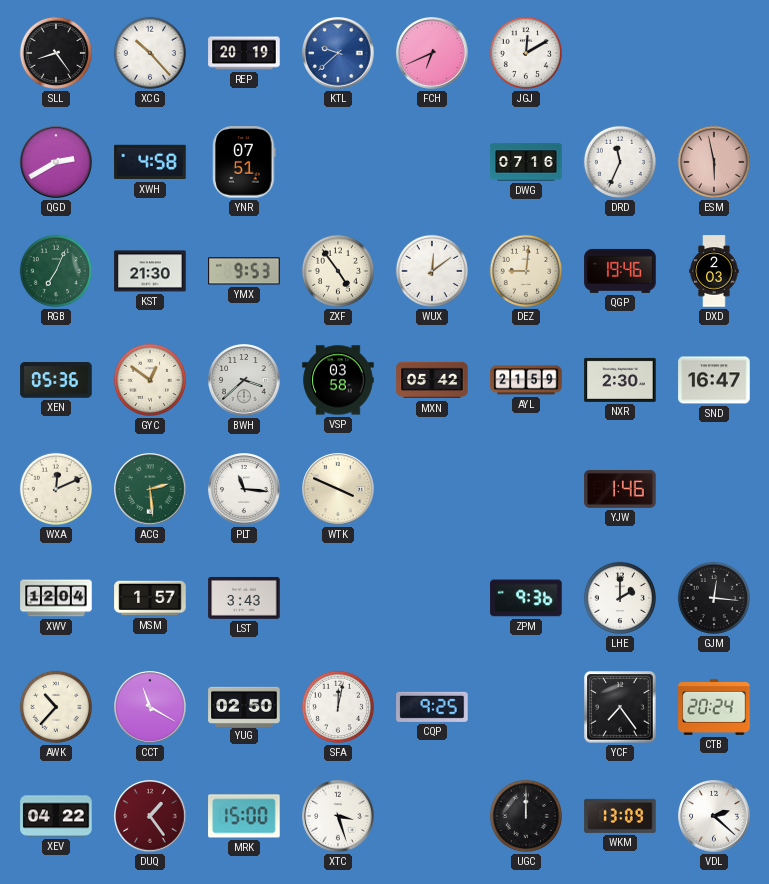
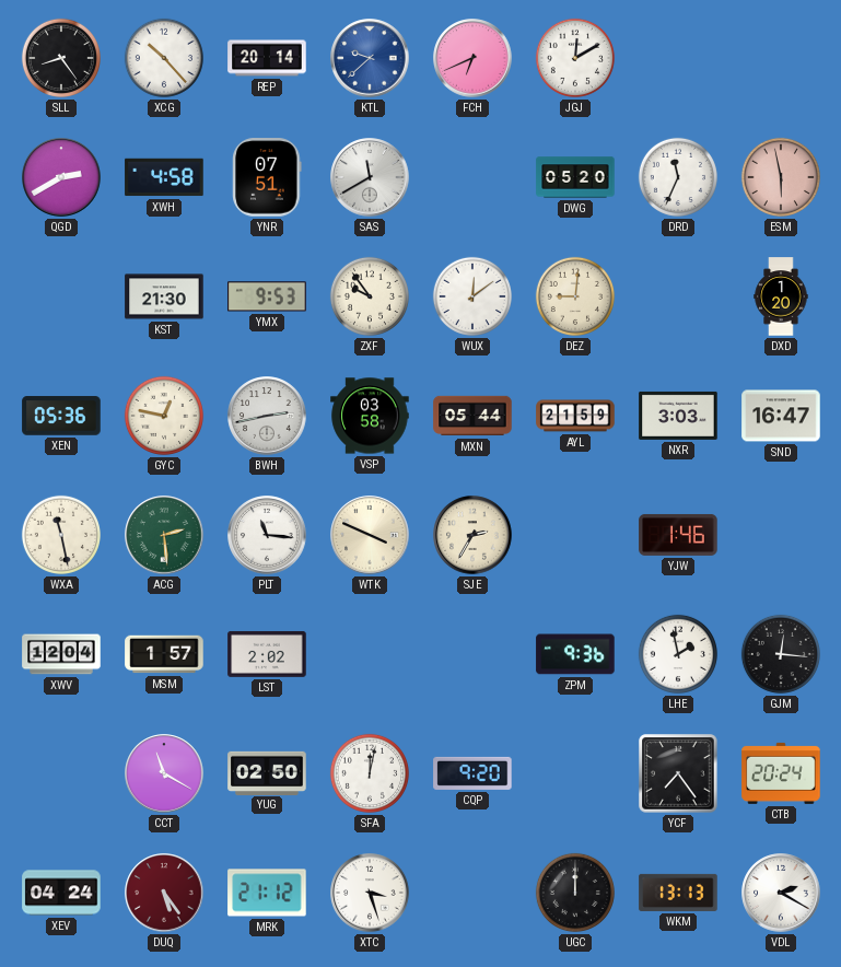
REP: 20:19 -> 20:14 (267, 58)
SAS: none -> 11:40 (370, 177)
DWG: 07:16 -> 05:20 (575, 177)
RGB: 7:04 -> none (56, 271)
ZXF: 4:54 -> 9:54 (370, 296)
QGP: 19:46 -> none (620, 271)
DXD: 2:03 -> 1:20 (781, 296)
GYC: 12:51 -> 12:47 (164, 416)
BWH: 3:38 -> 2:43 (267, 416)
MXN: 05:42 -> 05:44 (472, 416)
NXR: 2:30 -> 3:03 (678, 416)
WXA: 12:11 -> 11:28 (61, 535)
SJE: none -> 2:35 (472, 535)
LST: 3:43 -> 2:02 (267, 654)
LHE: 2:00 -> 1:58 (678, 654)
AWK: 10:37 -> none (56, 707)
CQP: 9:25 -> 9:20 (472, 773)
XEV: 04:22 -> 04:24 (61, 893)
DUQ: 1:24 -> 5:24 (164, 893)
MRK: 15:00 -> 21:12 (267, 893)
WKM: 13:09 -> 13:13 (678, 893)
VDL: 2:22 -> 2:20 (781, 893)
